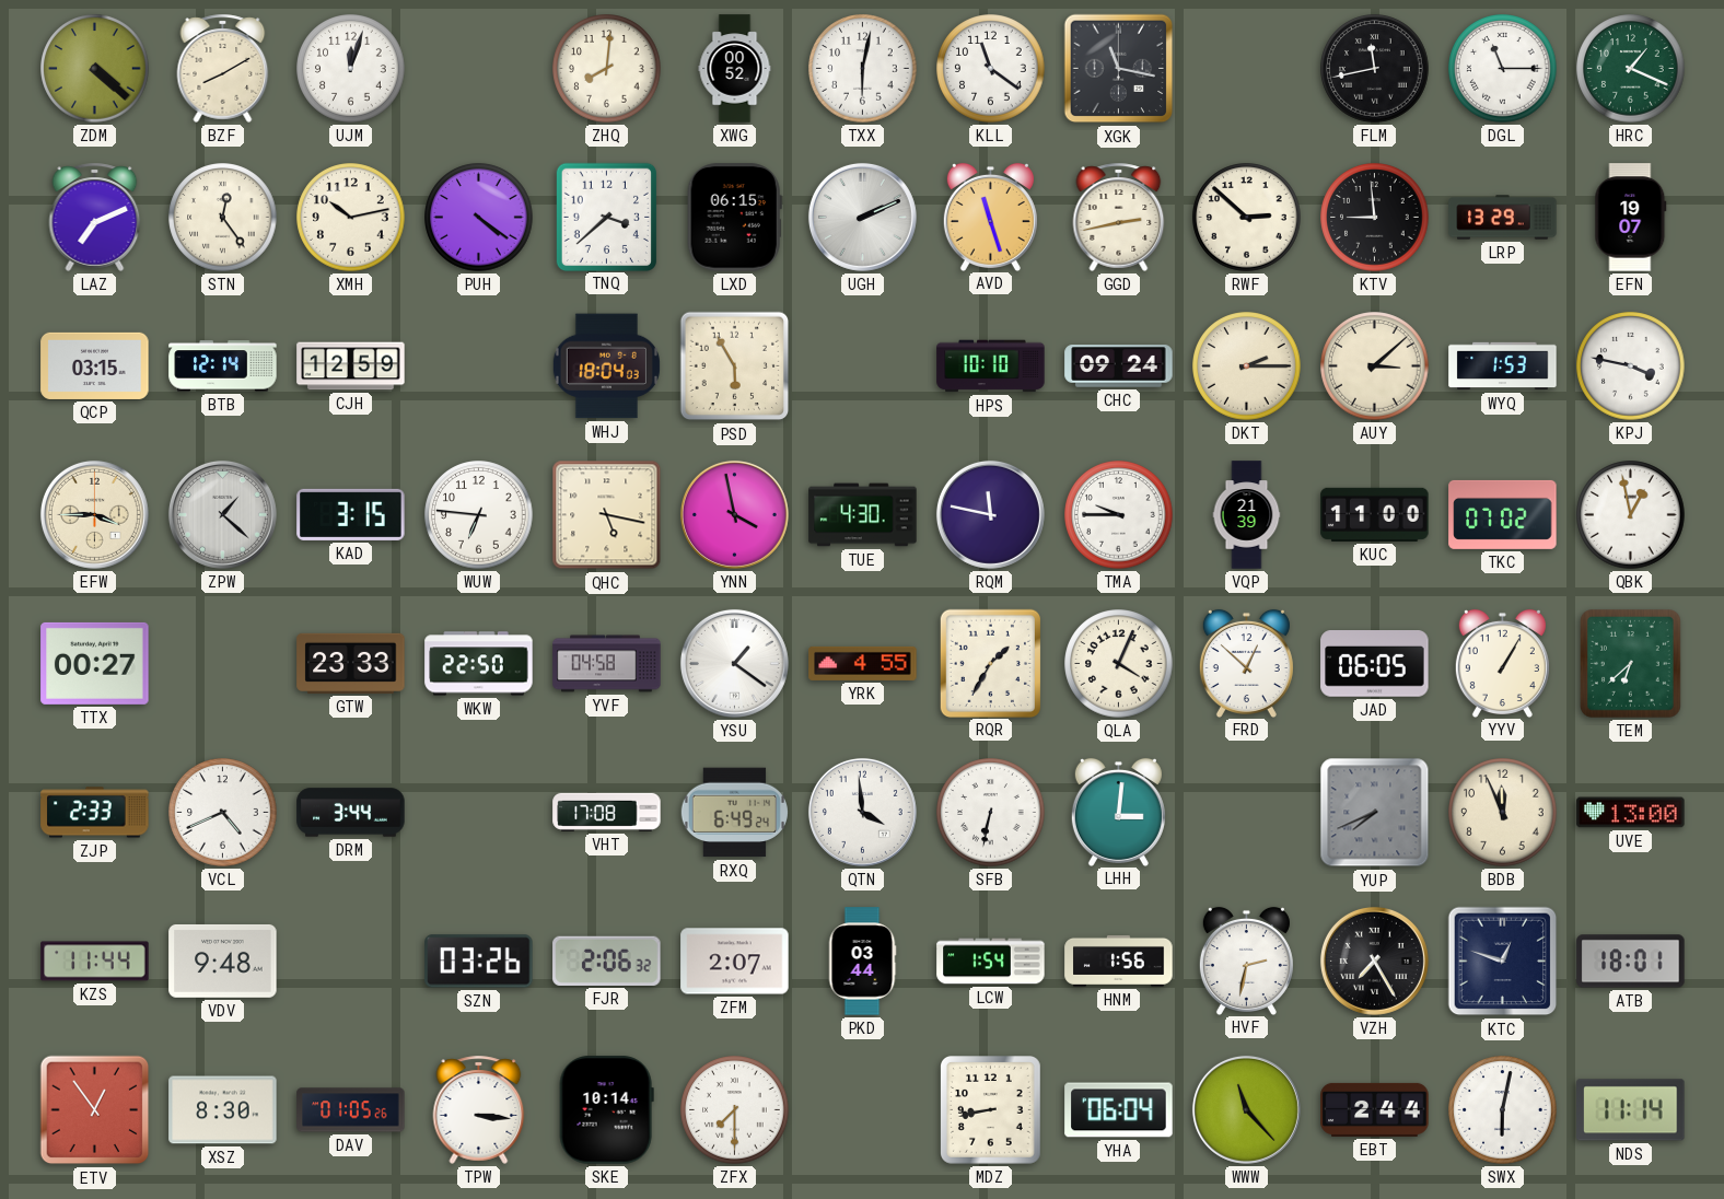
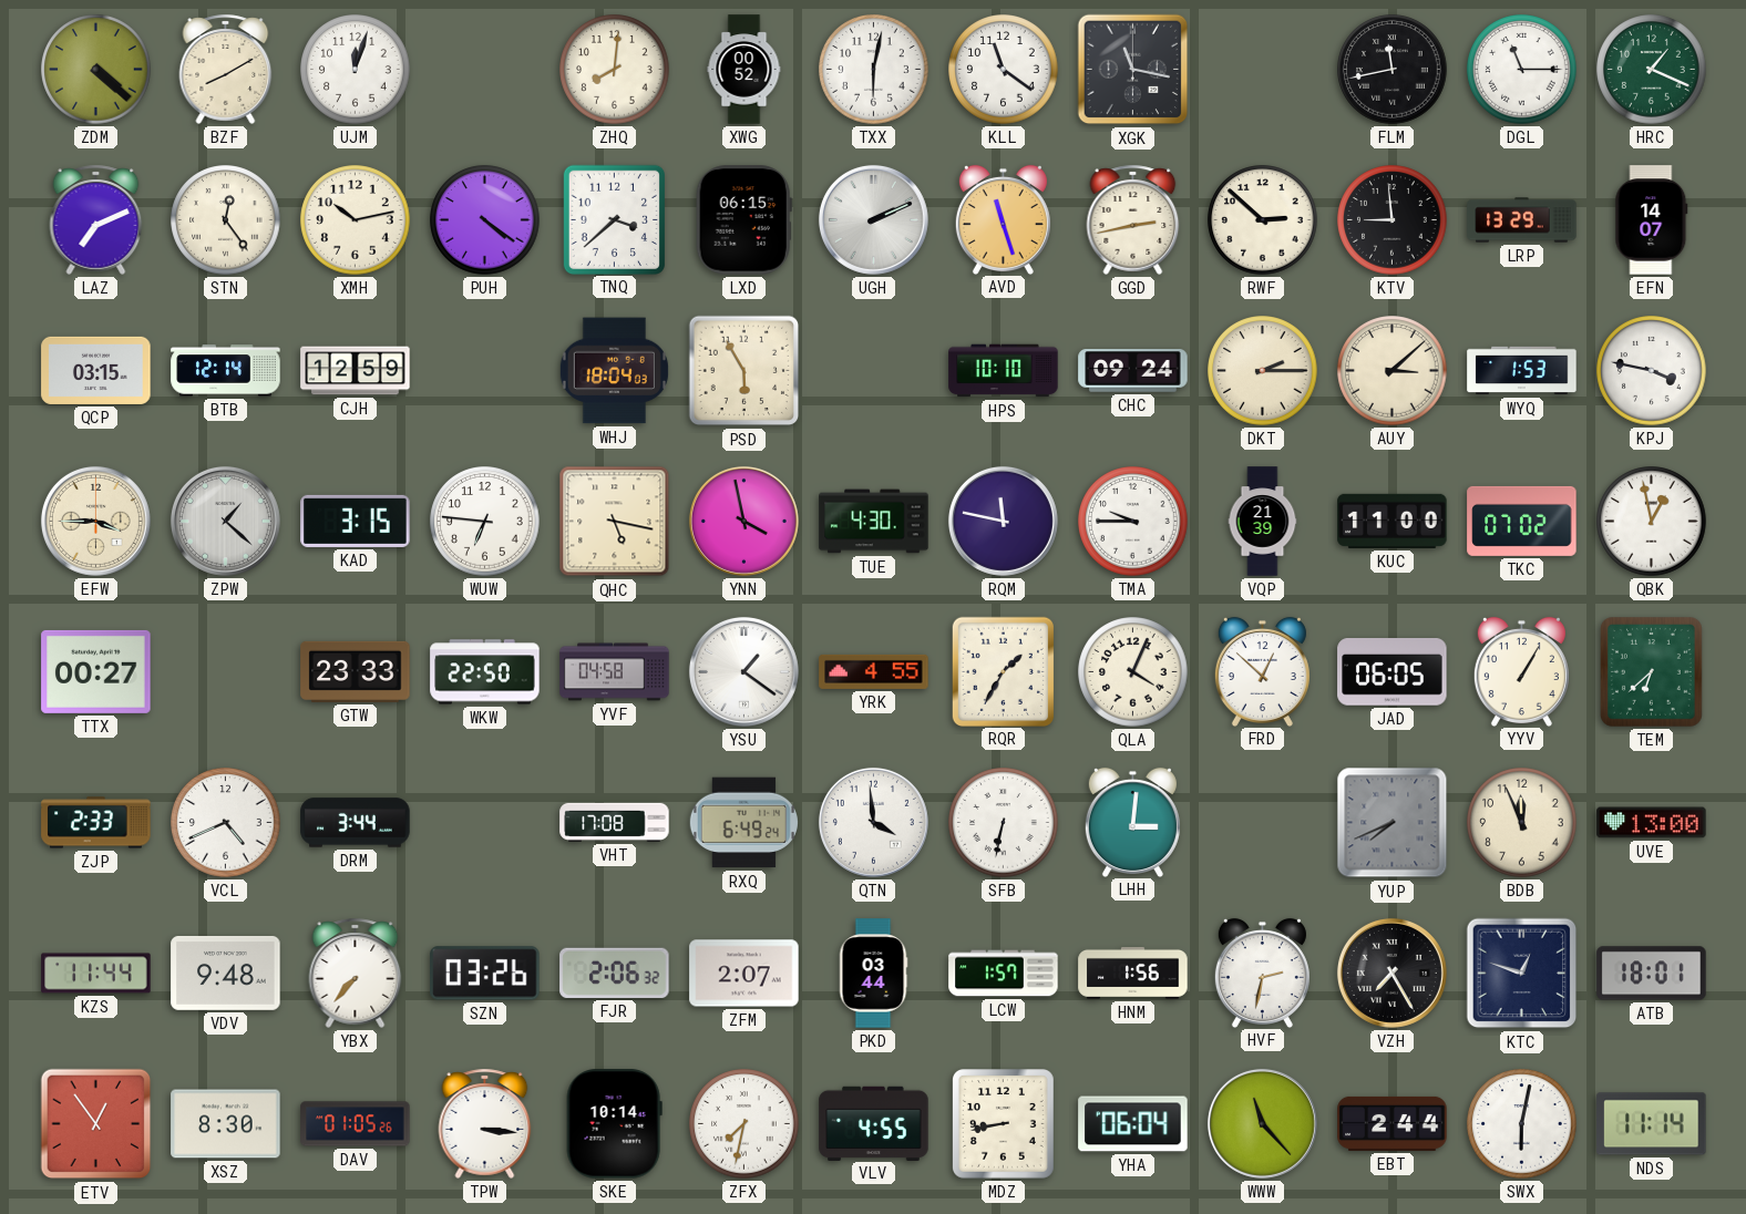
EFN: 19:07 -> 14:07 (1652, 220)
YBX: none -> 7:37 (356, 973)
LCW: 1:54 -> 1:57 (1004, 974)
ZFX: 7:30 -> 7:32 (744, 1124)
VLV: none -> 4:55 (874, 1123)
